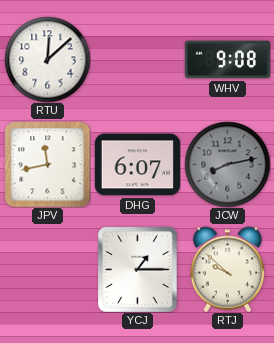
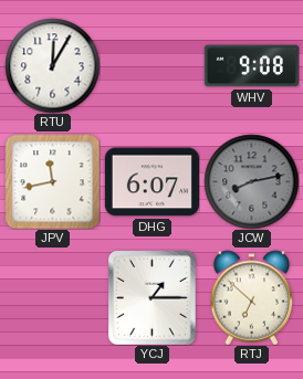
RTU: 12:08 -> 12:05 (52, 65)
RTJ: 9:52 -> 6:52 (252, 297)
